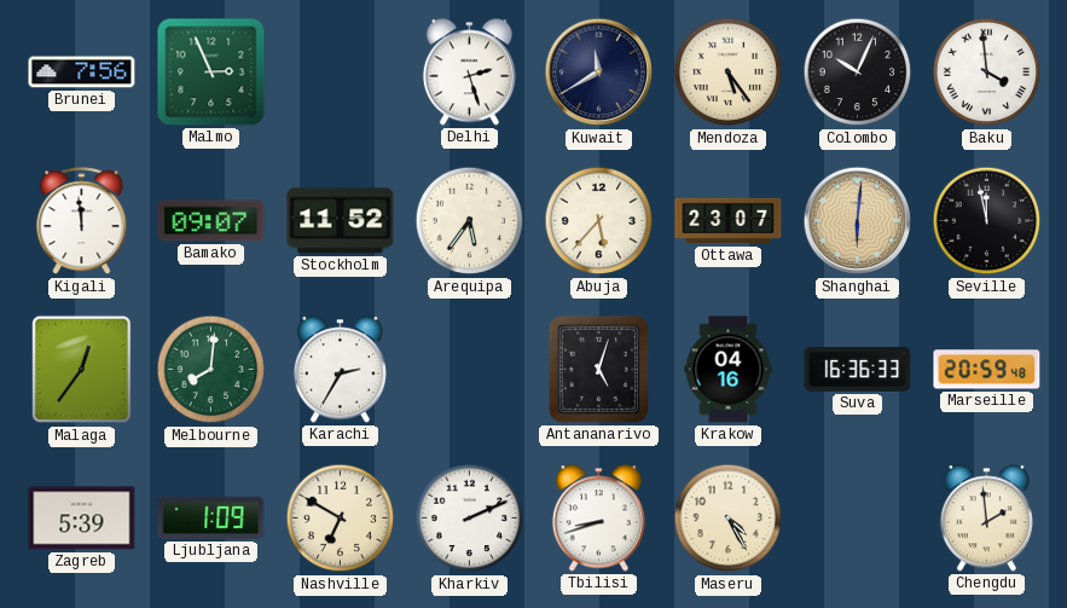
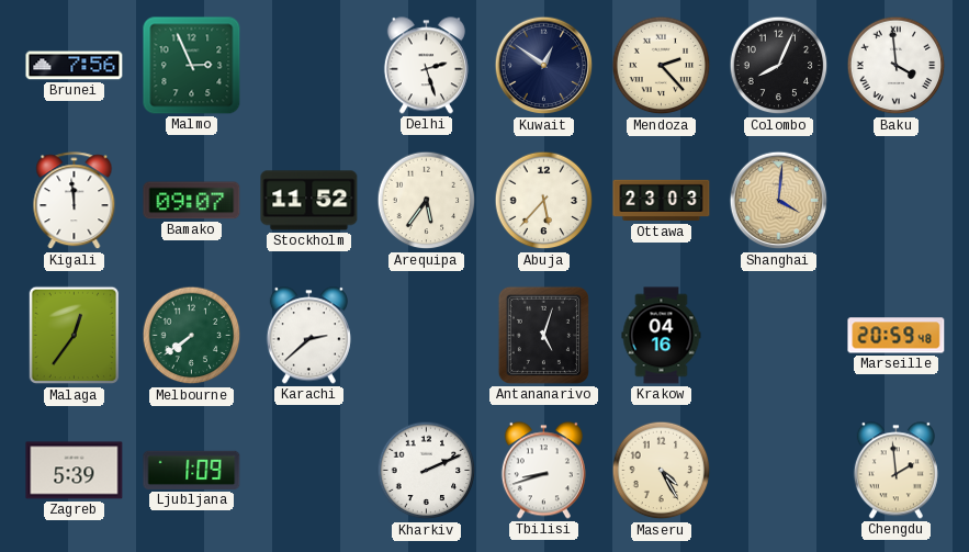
Kuwait: 11:40 -> 12:51 (544, 66)
Mendoza: 5:24 -> 2:23 (662, 66)
Colombo: 10:04 -> 8:04 (779, 66)
Ottawa: 23:07 -> 23:03 (662, 201)
Shanghai: 6:01 -> 4:01 (779, 201)
Seville: 11:58 -> none (987, 221)
Melbourne: 8:01 -> 7:39 (192, 336)
Karachi: 2:35 -> 2:38 (308, 336)
Suva: 16:36 -> none (858, 369)
Nashville: 6:50 -> none (341, 519)
